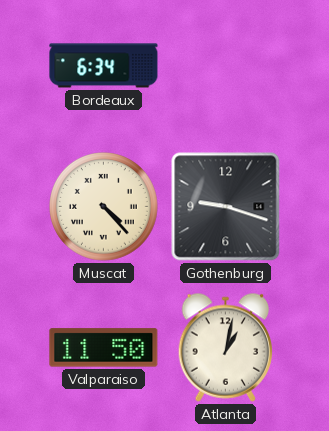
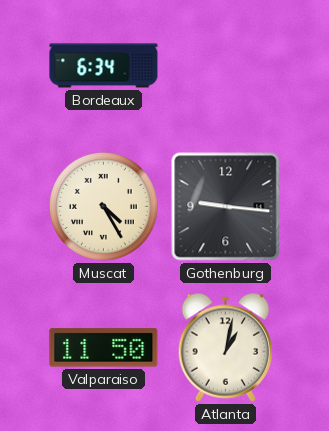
Muscat: 4:23 -> 4:25 (104, 207)
Gothenburg: 9:18 -> 9:16 (226, 207)
